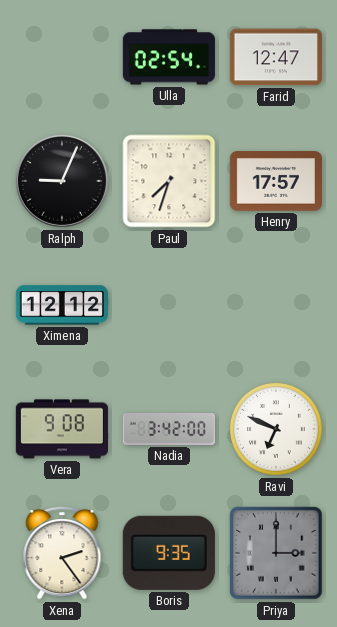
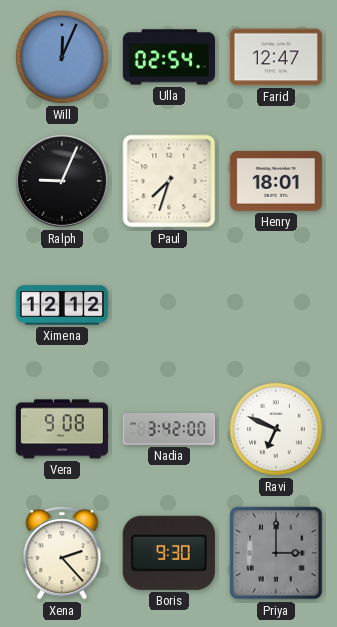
Will: none -> 12:04 (62, 57)
Henry: 17:57 -> 18:01 (276, 181)
Xena: 2:24 -> 2:23 (62, 553)
Boris: 9:35 -> 9:30 (169, 553)
